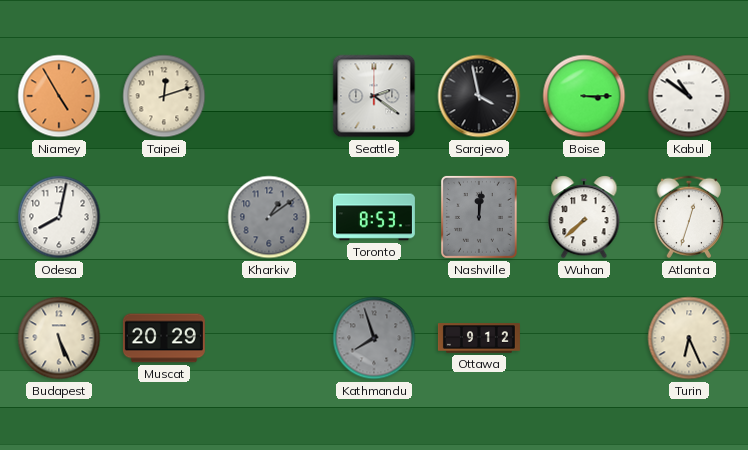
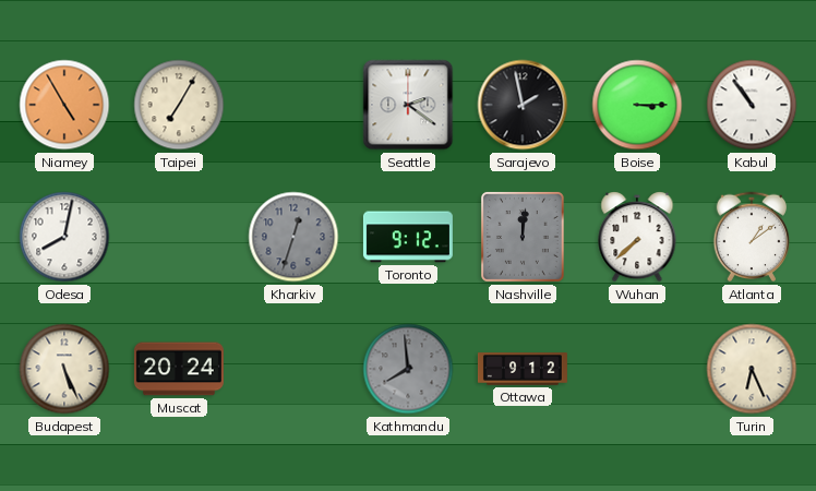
Taipei: 12:12 -> 7:05 (179, 105)
Sarajevo: 3:58 -> 1:58 (523, 105)
Kabul: 10:51 -> 10:54 (752, 105)
Kharkiv: 1:09 -> 12:33 (293, 237)
Toronto: 8:53 -> 9:12 (408, 237)
Atlanta: 12:33 -> 1:09 (752, 237)
Muscat: 20:29 -> 20:24 (179, 369)
Kathmandu: 7:57 -> 7:59 (408, 369)
